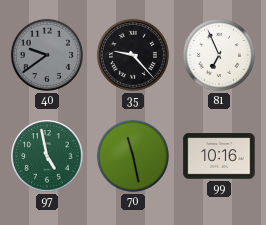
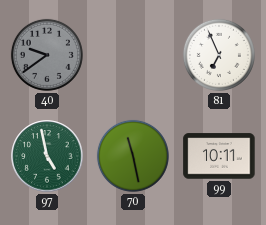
35: 9:23 -> none (133, 55)
99: 10:16 -> 10:11 (219, 156)
